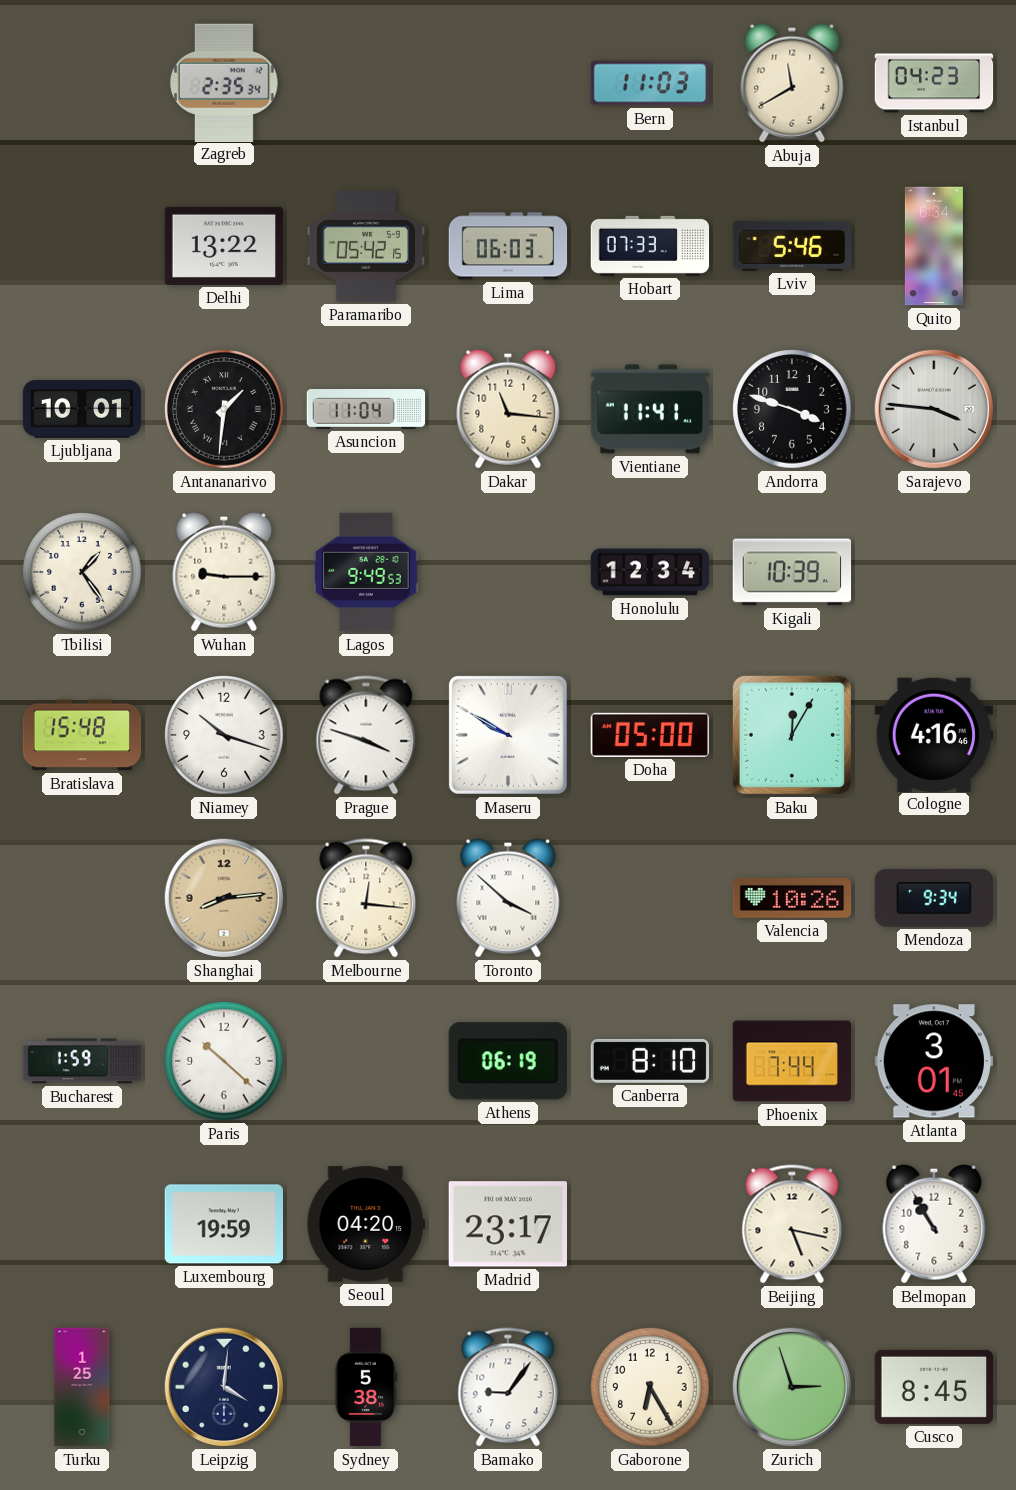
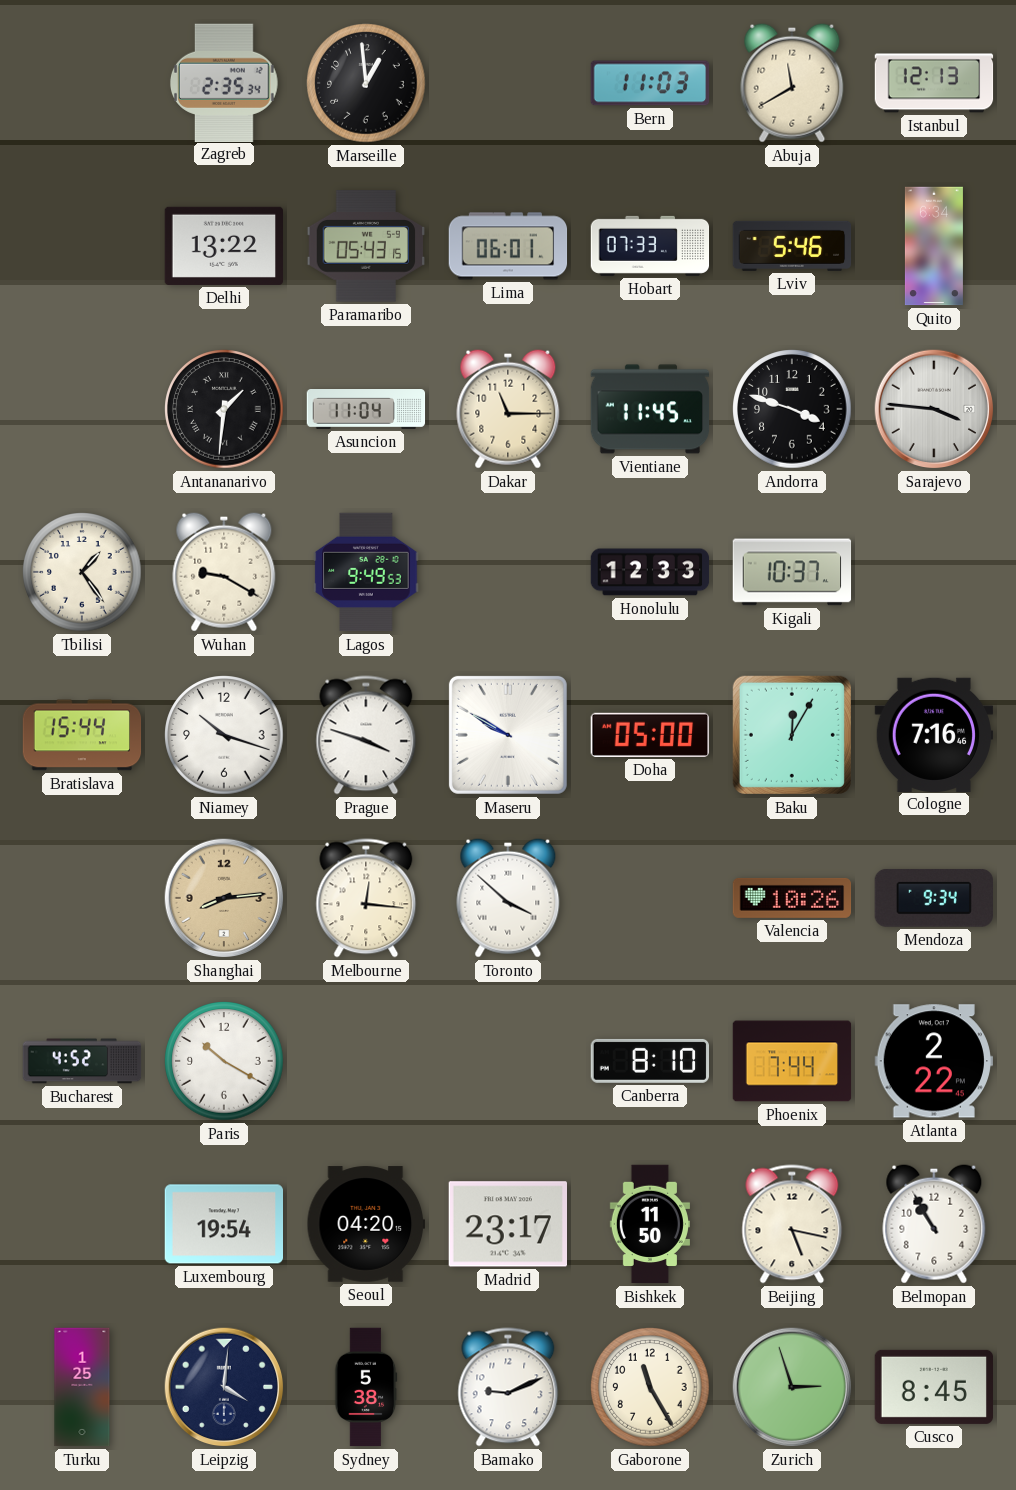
Marseille: none -> 12:59 (366, 83)
Istanbul: 04:23 -> 12:13 (934, 83)
Paramaribo: 05:42 -> 05:43 (366, 246)
Lima: 06:03 -> 06:01 (508, 246)
Ljubljana: 10:01 -> none (82, 409)
Dakar: 11:16 -> 11:15 (508, 409)
Vientiane: 11:41 -> 11:45 (650, 409)
Wuhan: 9:15 -> 9:20 (224, 572)
Honolulu: 12:34 -> 12:33 (650, 572)
Kigali: 10:39 -> 10:37 (792, 572)
Bratislava: 15:48 -> 15:44 (82, 735)
Cologne: 4:16 -> 7:16 (934, 734)
Bucharest: 1:59 -> 4:52 (82, 1061)
Paris: 10:22 -> 10:20 (224, 1061)
Athens: 06:19 -> none (508, 1061)
Atlanta: 3:01 -> 2:22 (933, 1061)
Luxembourg: 19:59 -> 19:54 (223, 1224)
Bishkek: none -> 11:50 (650, 1224)
Bamako: 9:06 -> 9:11 (508, 1387)
Gaborone: 6:25 -> 11:25 (650, 1387)
